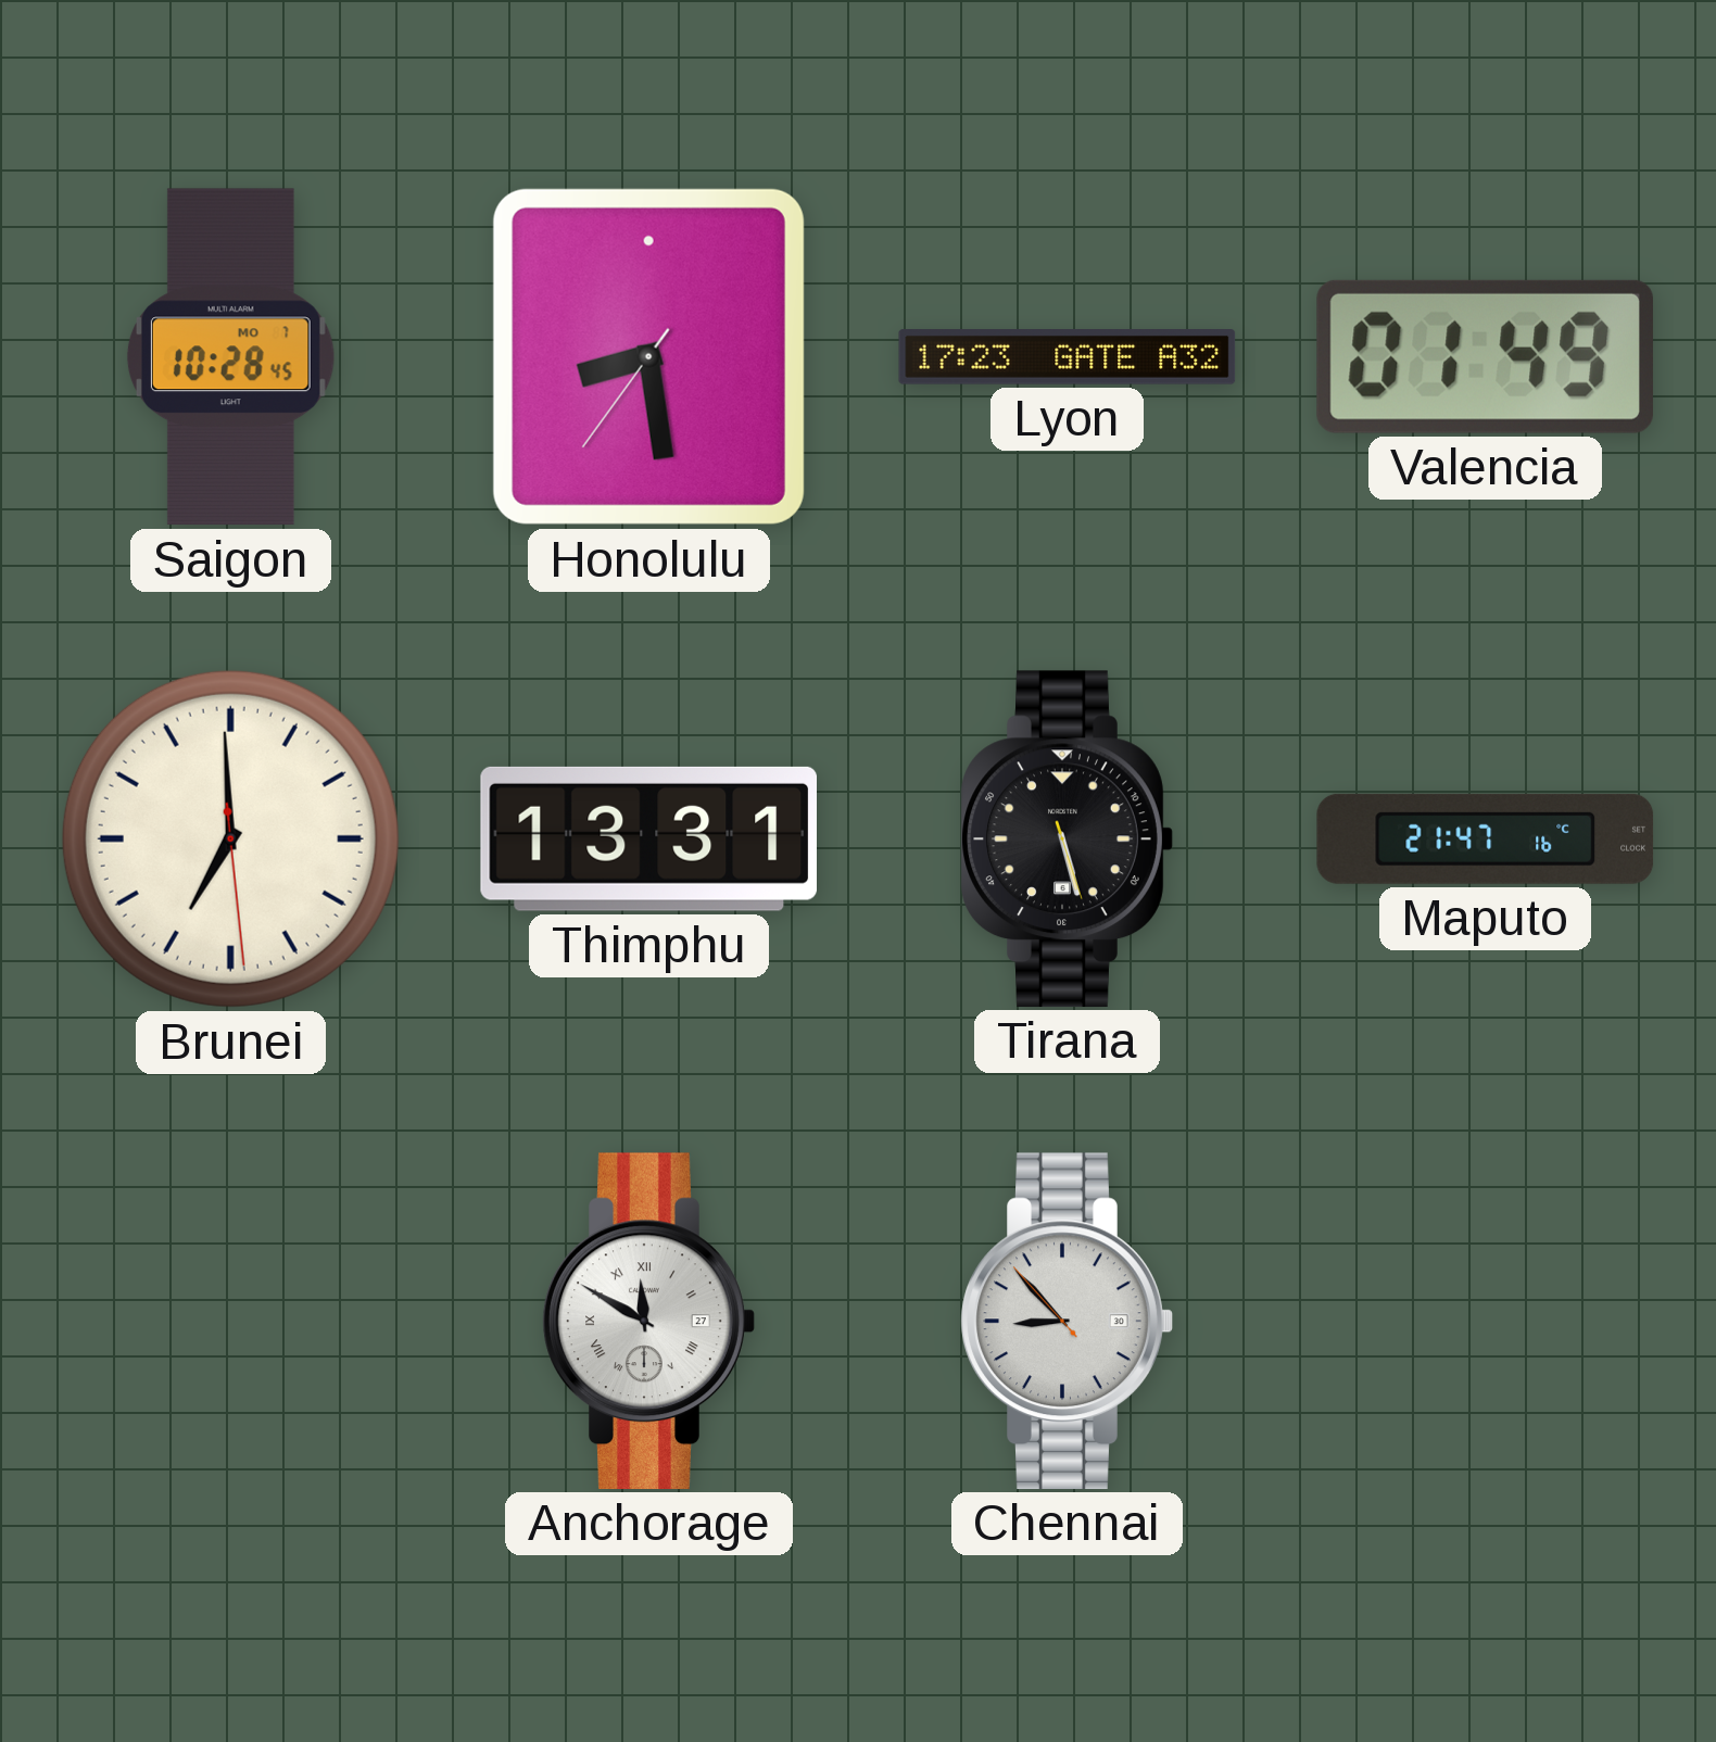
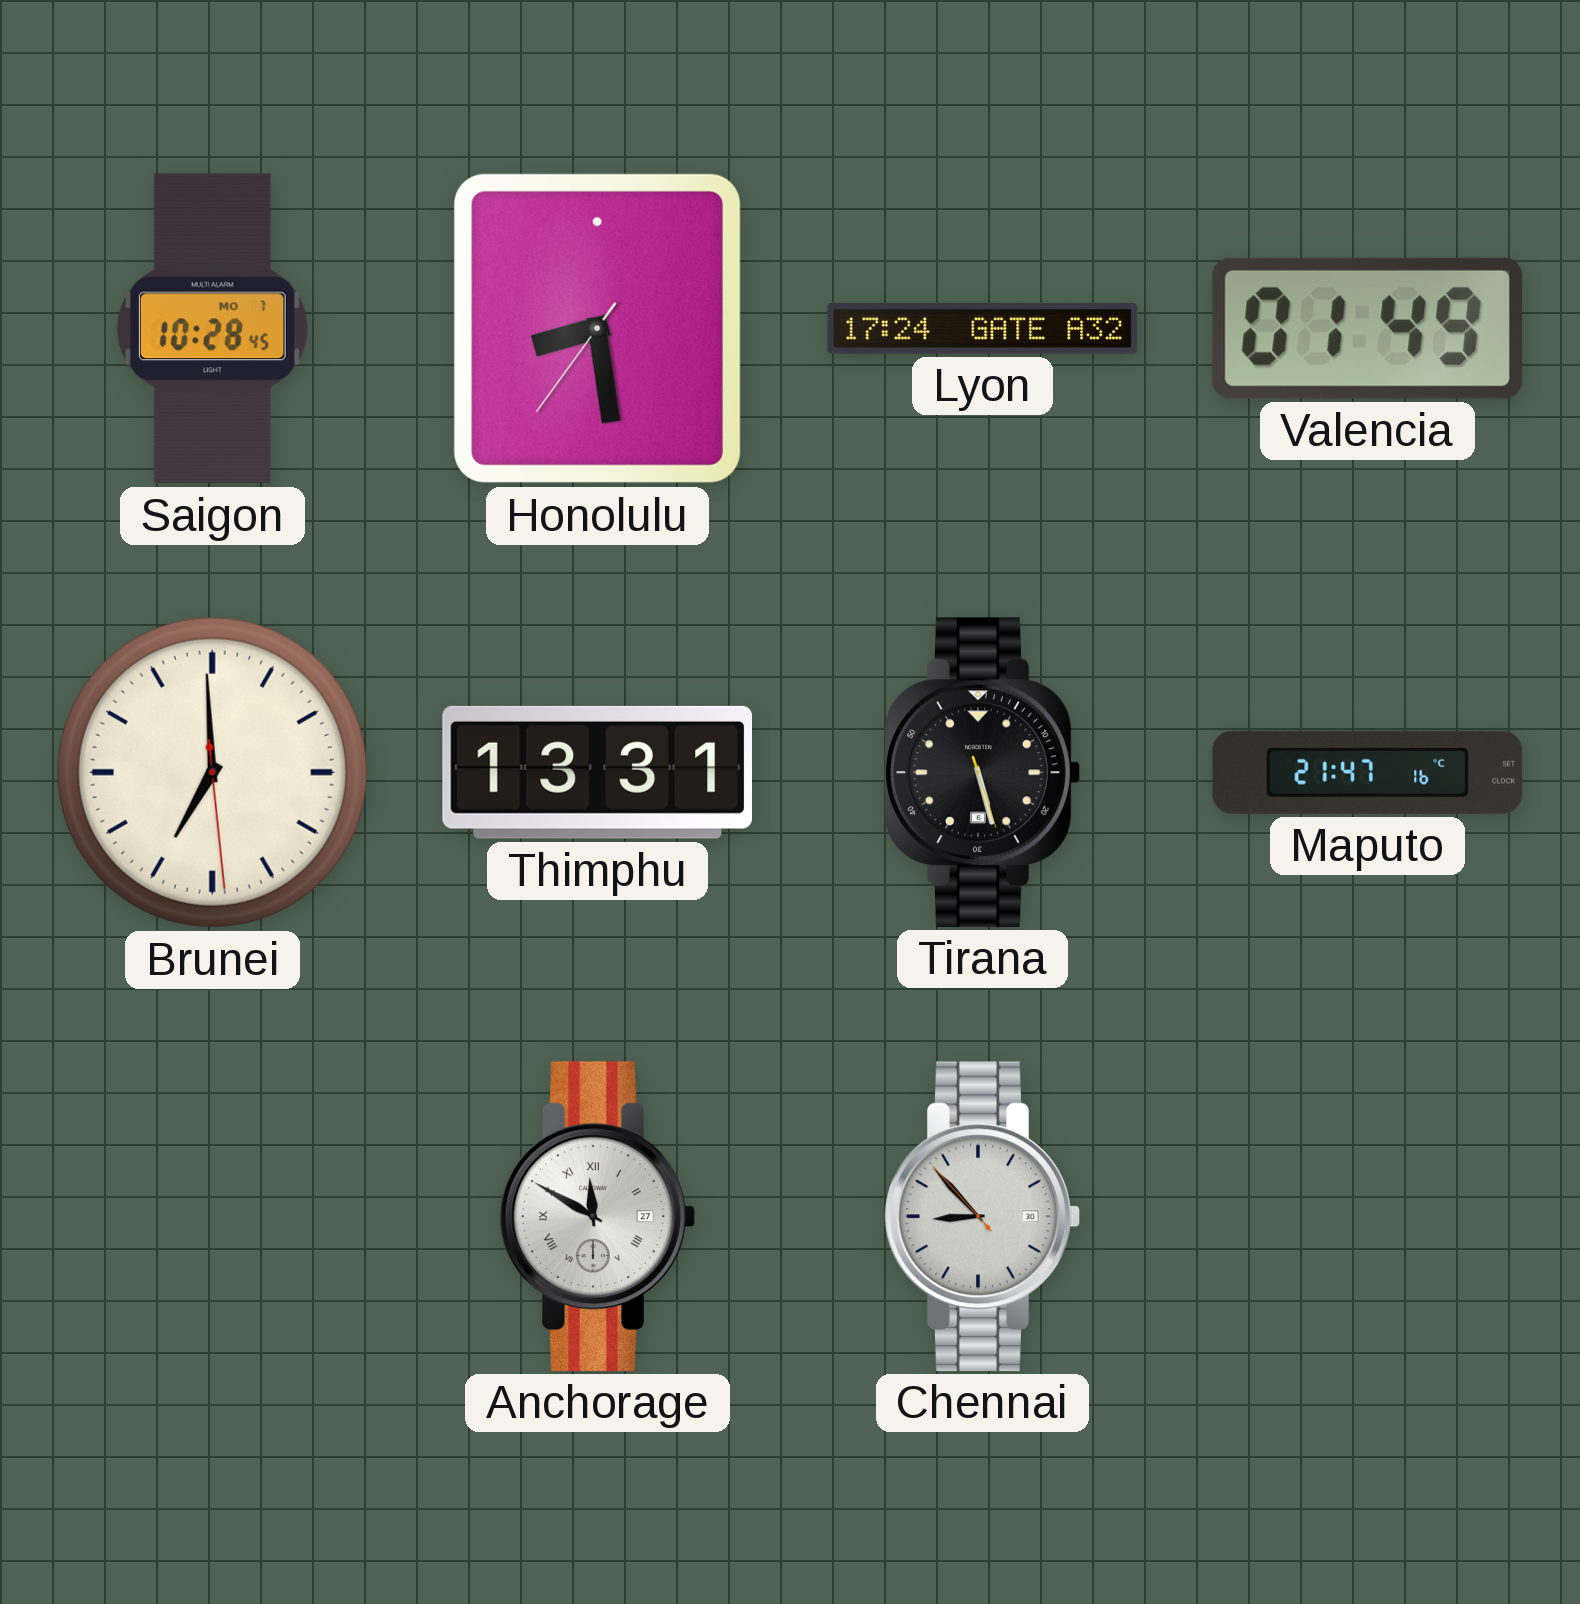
Lyon: 17:23 -> 17:24 (983, 329)
